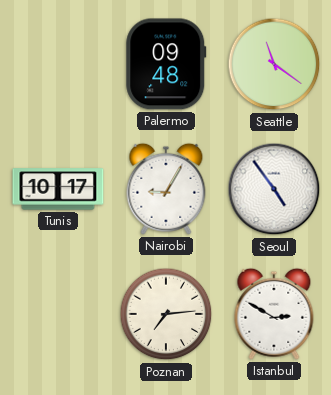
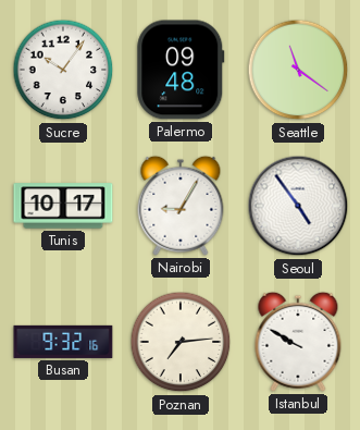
Sucre: none -> 10:06 (63, 70)
Busan: none -> 9:32 (63, 342)
Istanbul: 2:50 -> 9:50 (298, 342)
